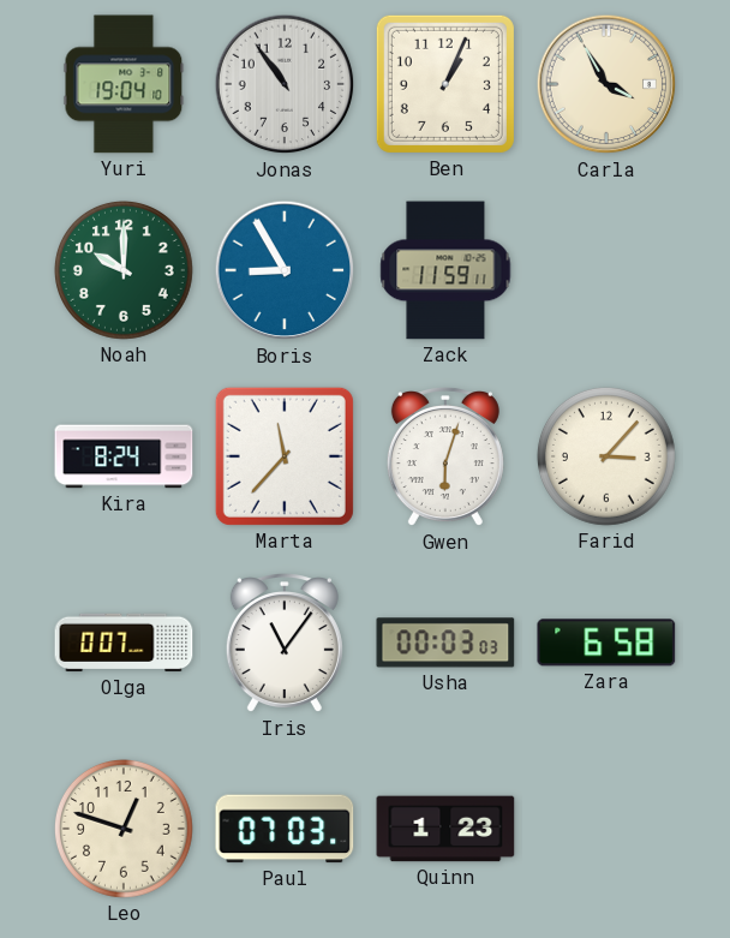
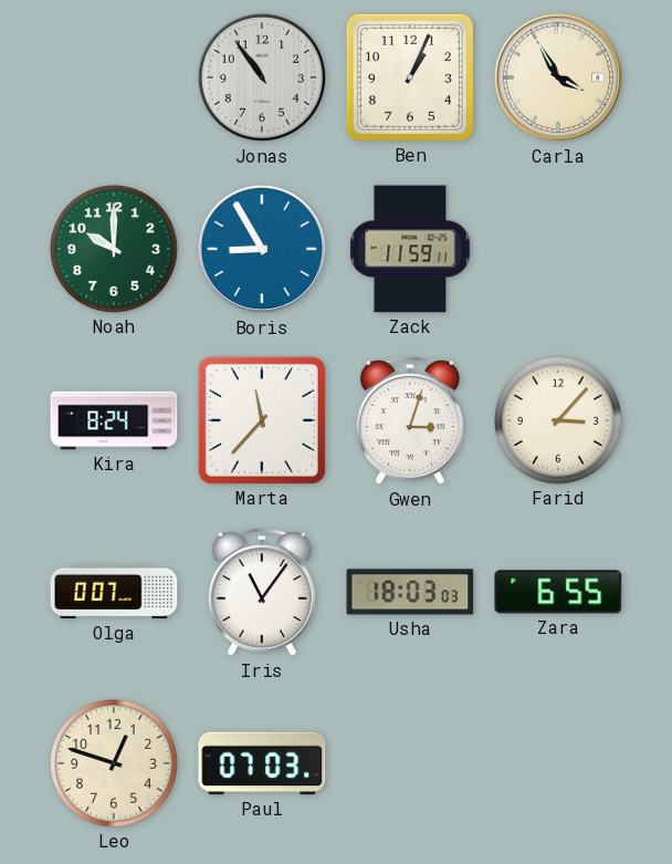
Yuri: 19:04 -> none (124, 84)
Gwen: 6:03 -> 3:03 (410, 421)
Usha: 00:03 -> 18:03 (410, 592)
Zara: 6:58 -> 6:55 (558, 592)
Quinn: 1:23 -> none (445, 829)
